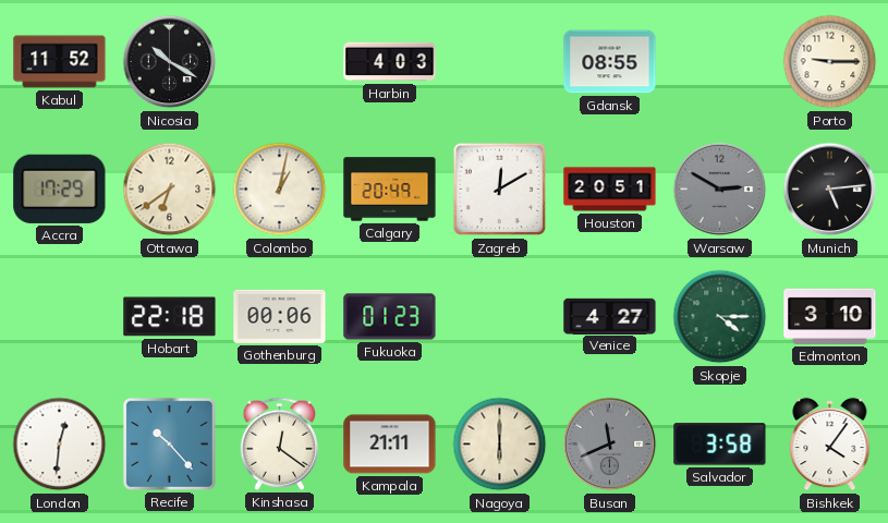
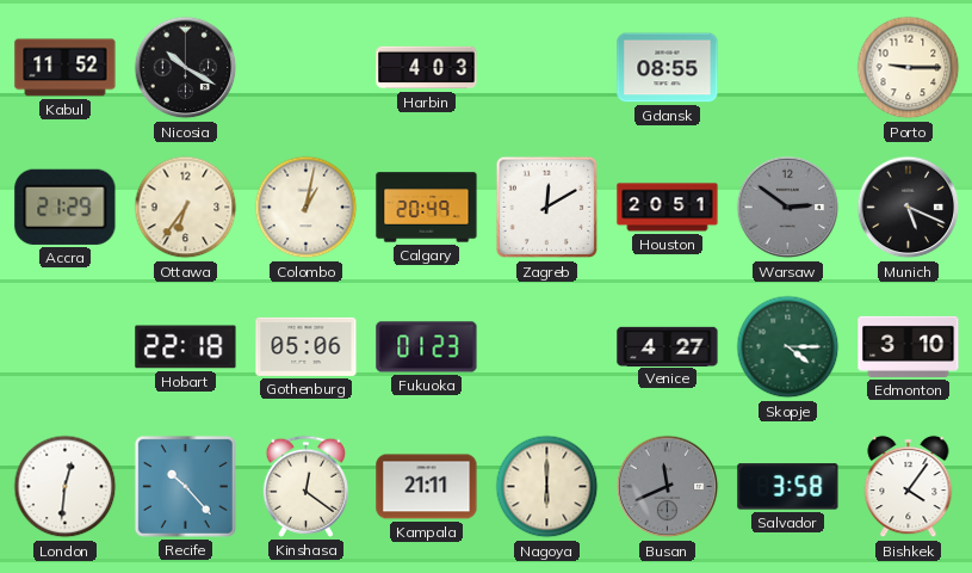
Accra: 17:29 -> 21:29 (66, 207)
Ottawa: 6:39 -> 6:36 (186, 208)
Warsaw: 2:50 -> 2:51 (788, 208)
Munich: 5:14 -> 5:19 (909, 208)
Gothenburg: 00:06 -> 05:06 (307, 346)
